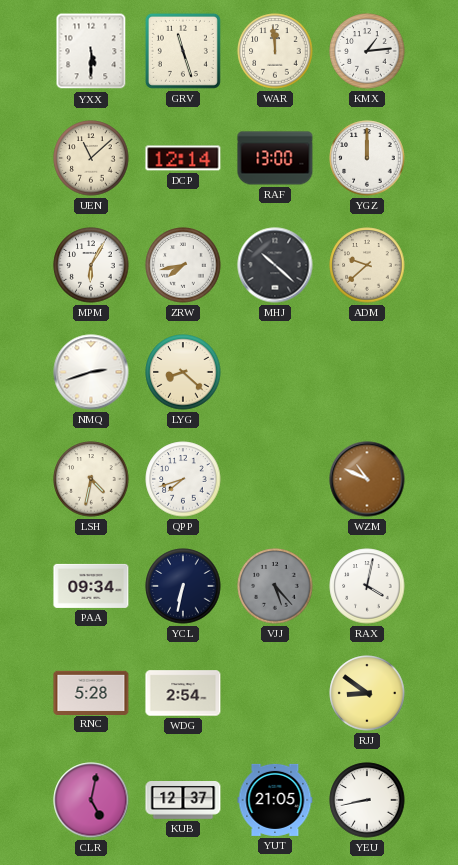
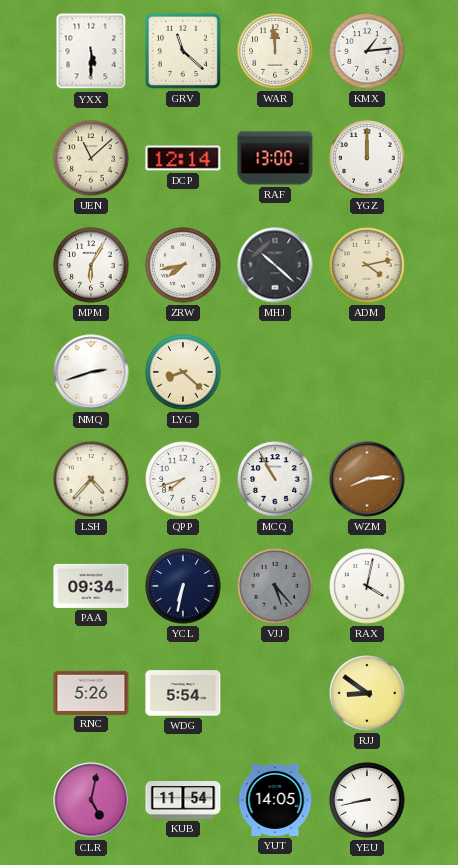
GRV: 11:27 -> 11:22 (183, 51)
ADM: 9:38 -> 4:13 (367, 265)
LSH: 4:32 -> 4:37 (91, 479)
MCQ: none -> 10:55 (275, 479)
WZM: 10:49 -> 8:14 (367, 479)
RNC: 5:28 -> 5:26 (91, 692)
WDG: 2:54 -> 5:54 (183, 693)
KUB: 12:37 -> 11:54 (183, 801)
YUT: 21:05 -> 14:05 (275, 800)
